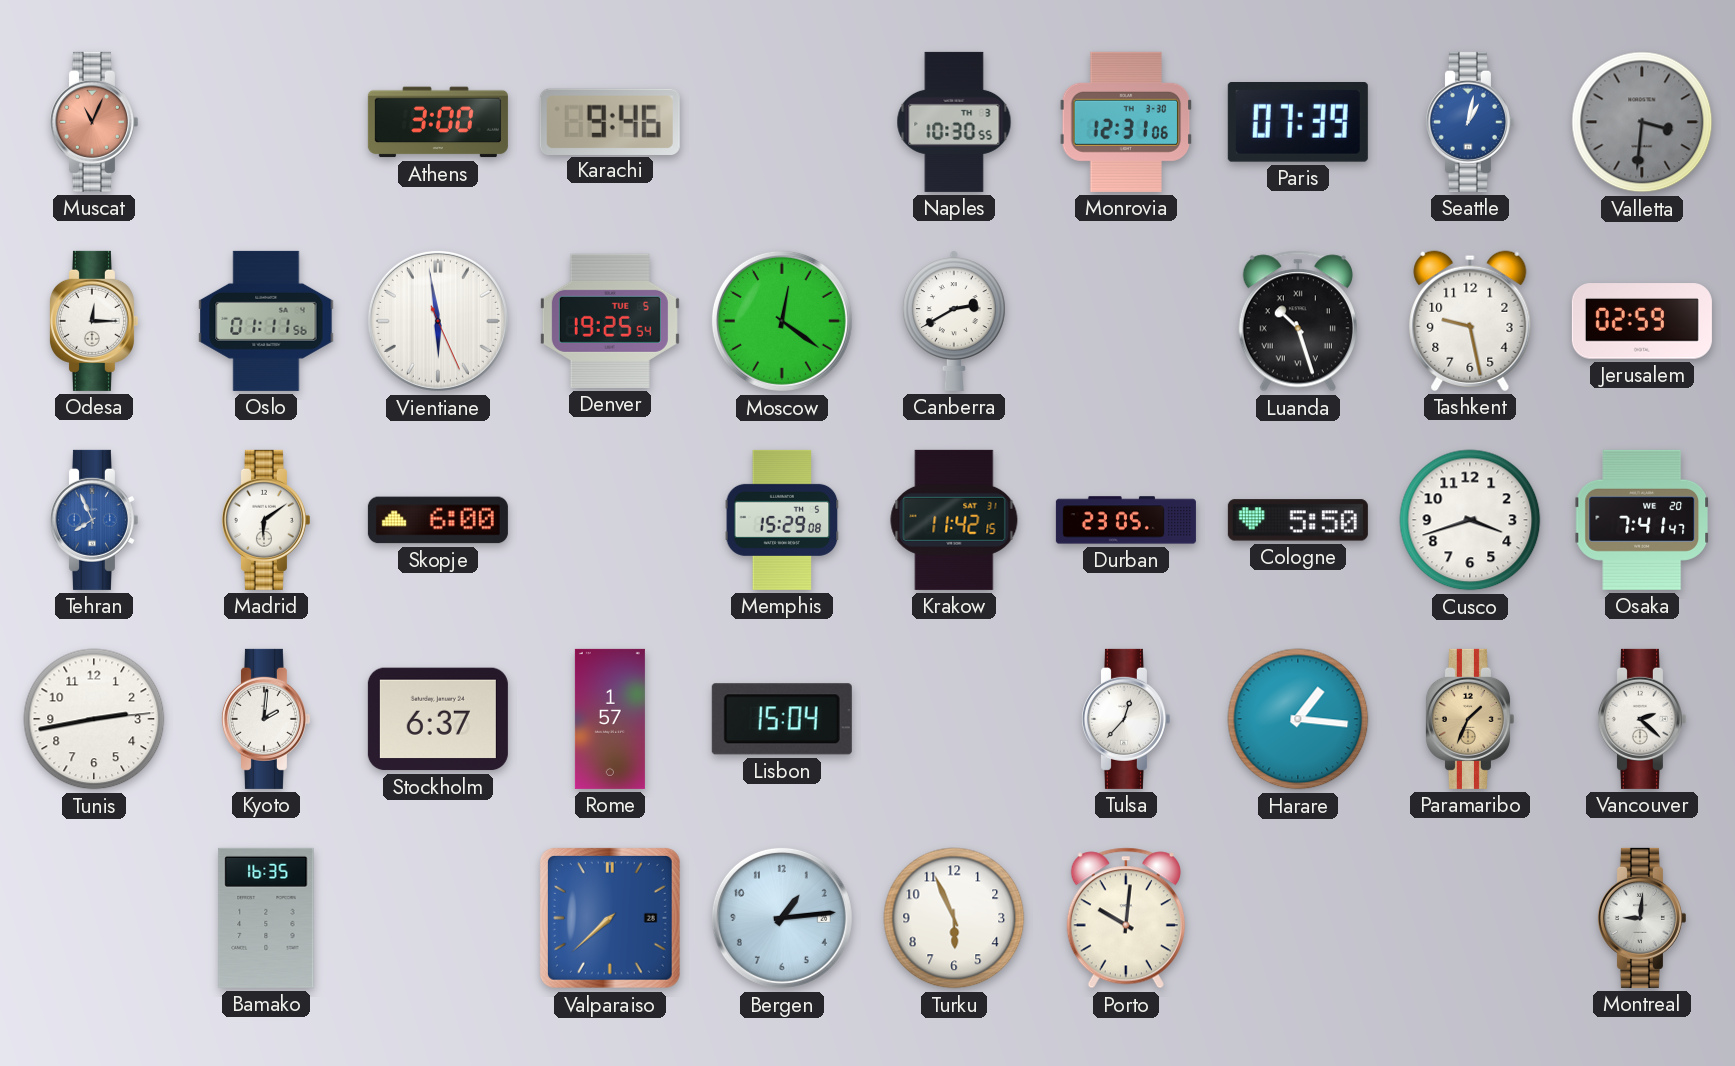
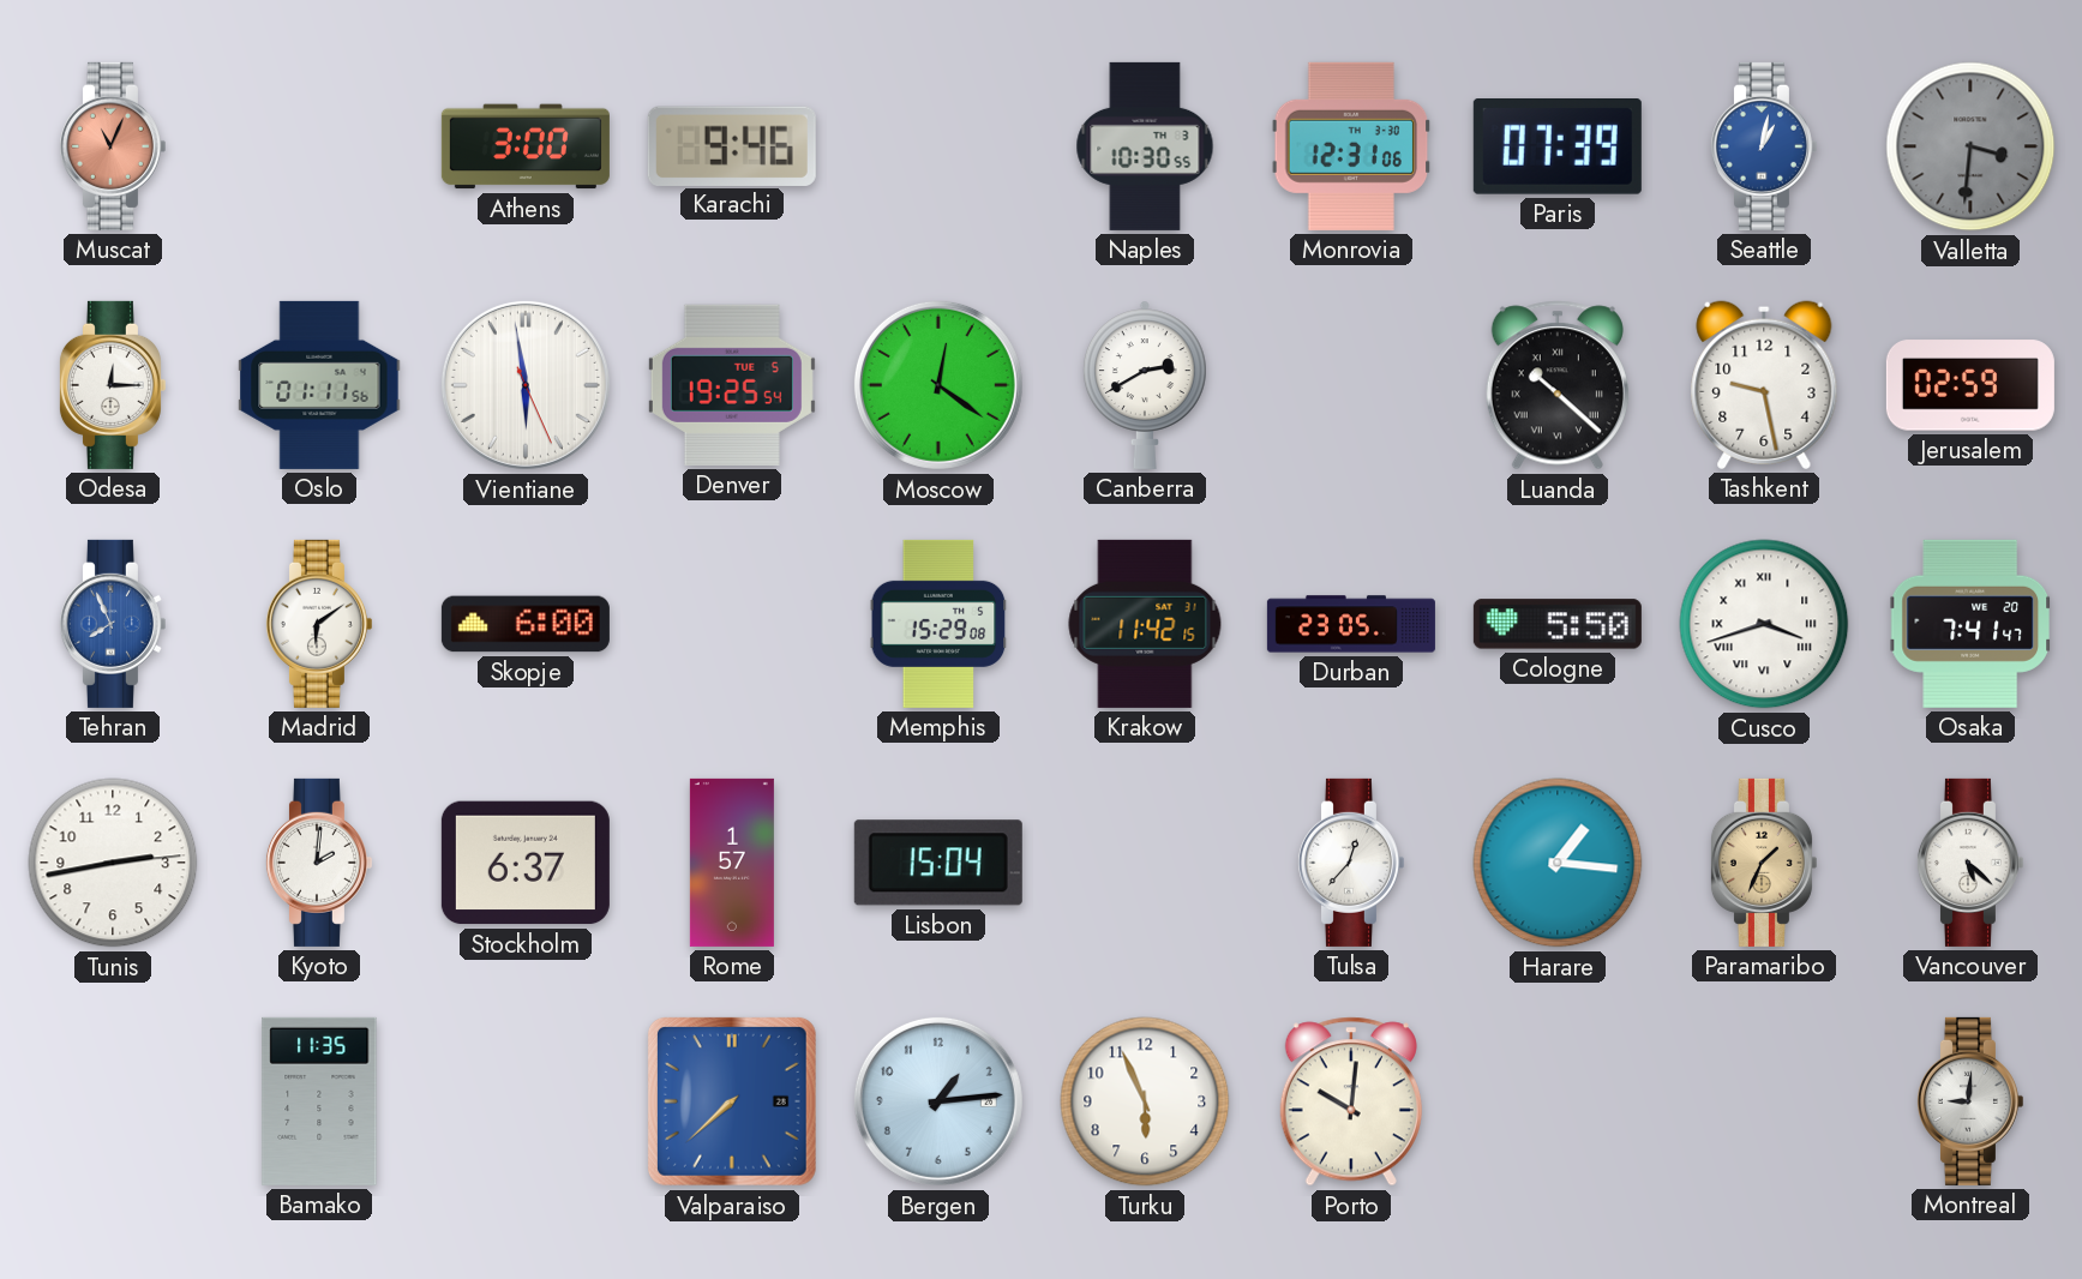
Luanda: 10:27 -> 10:22 (1558, 385)
Cusco numerals: Arabic -> Roman (1764, 624)
Vancouver: 2:22 -> 5:22 (1969, 863)
Bamako: 16:35 -> 11:35 (319, 1101)
